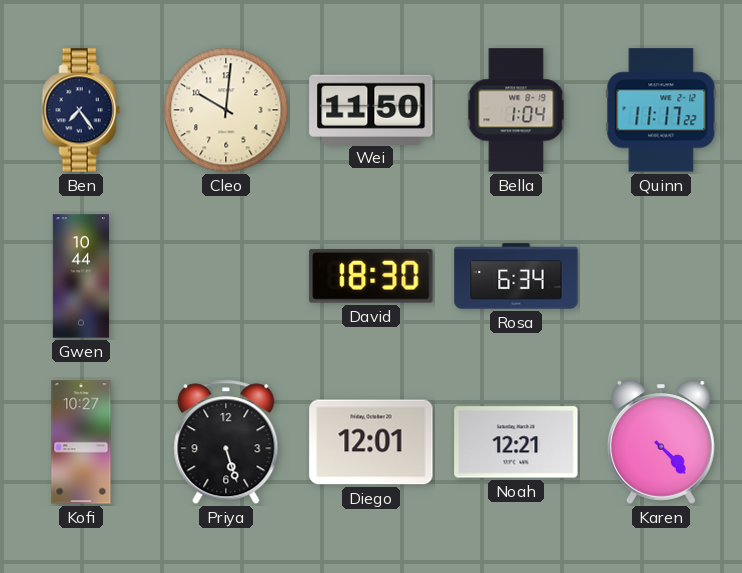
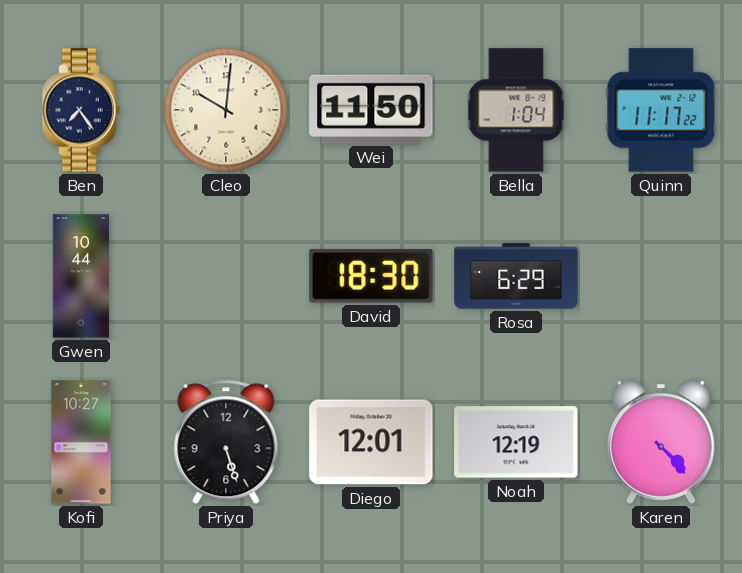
Rosa: 6:34 -> 6:29 (516, 276)
Noah: 12:21 -> 12:19 (516, 442)
